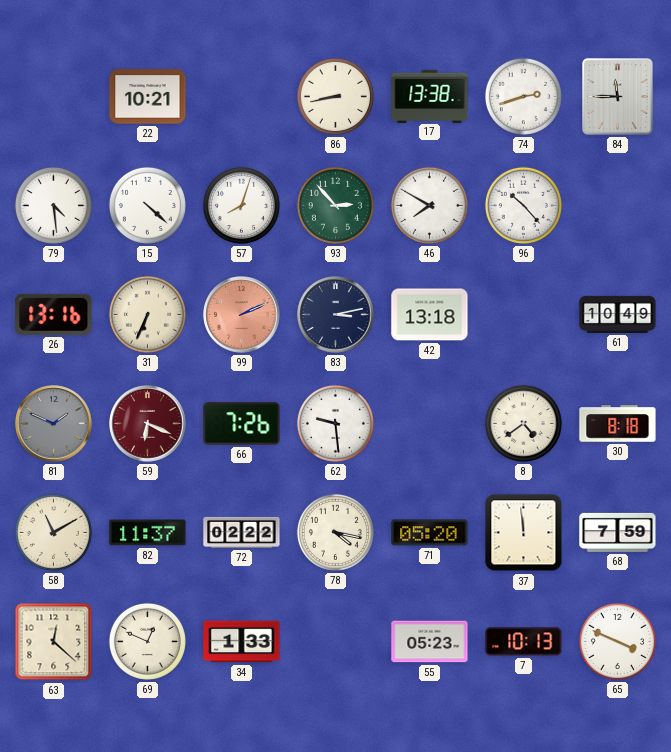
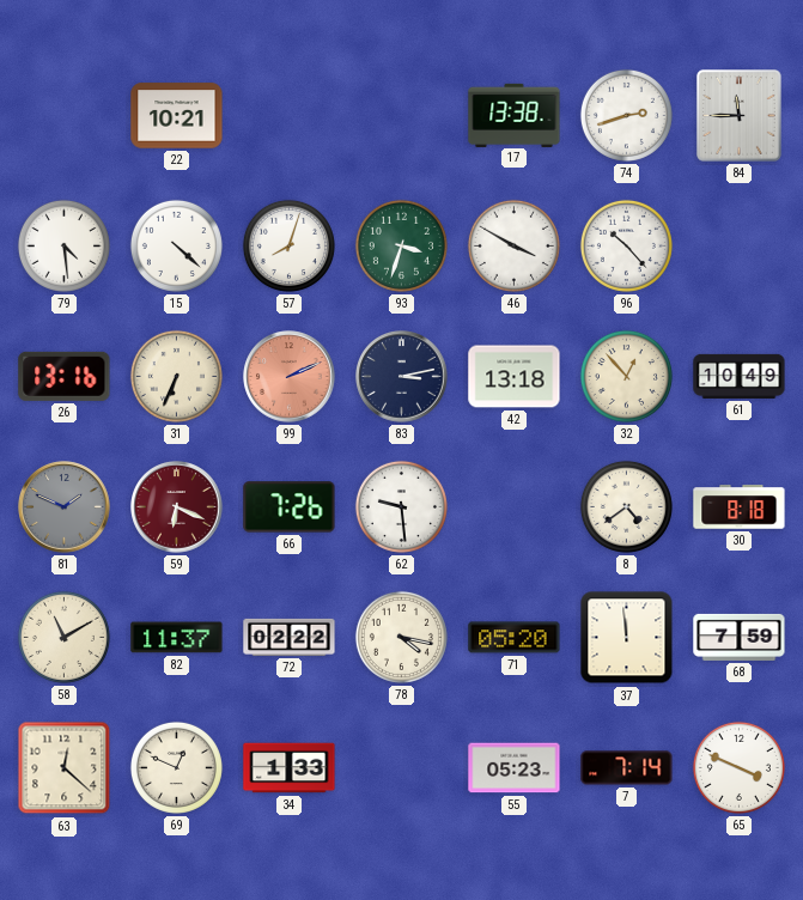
86: 8:43 -> none (335, 96)
93: 2:53 -> 3:33 (401, 245)
46: 7:50 -> 3:50 (513, 245)
32: none -> 12:53 (626, 376)
7: 10:13 -> 7:14 (627, 768)
